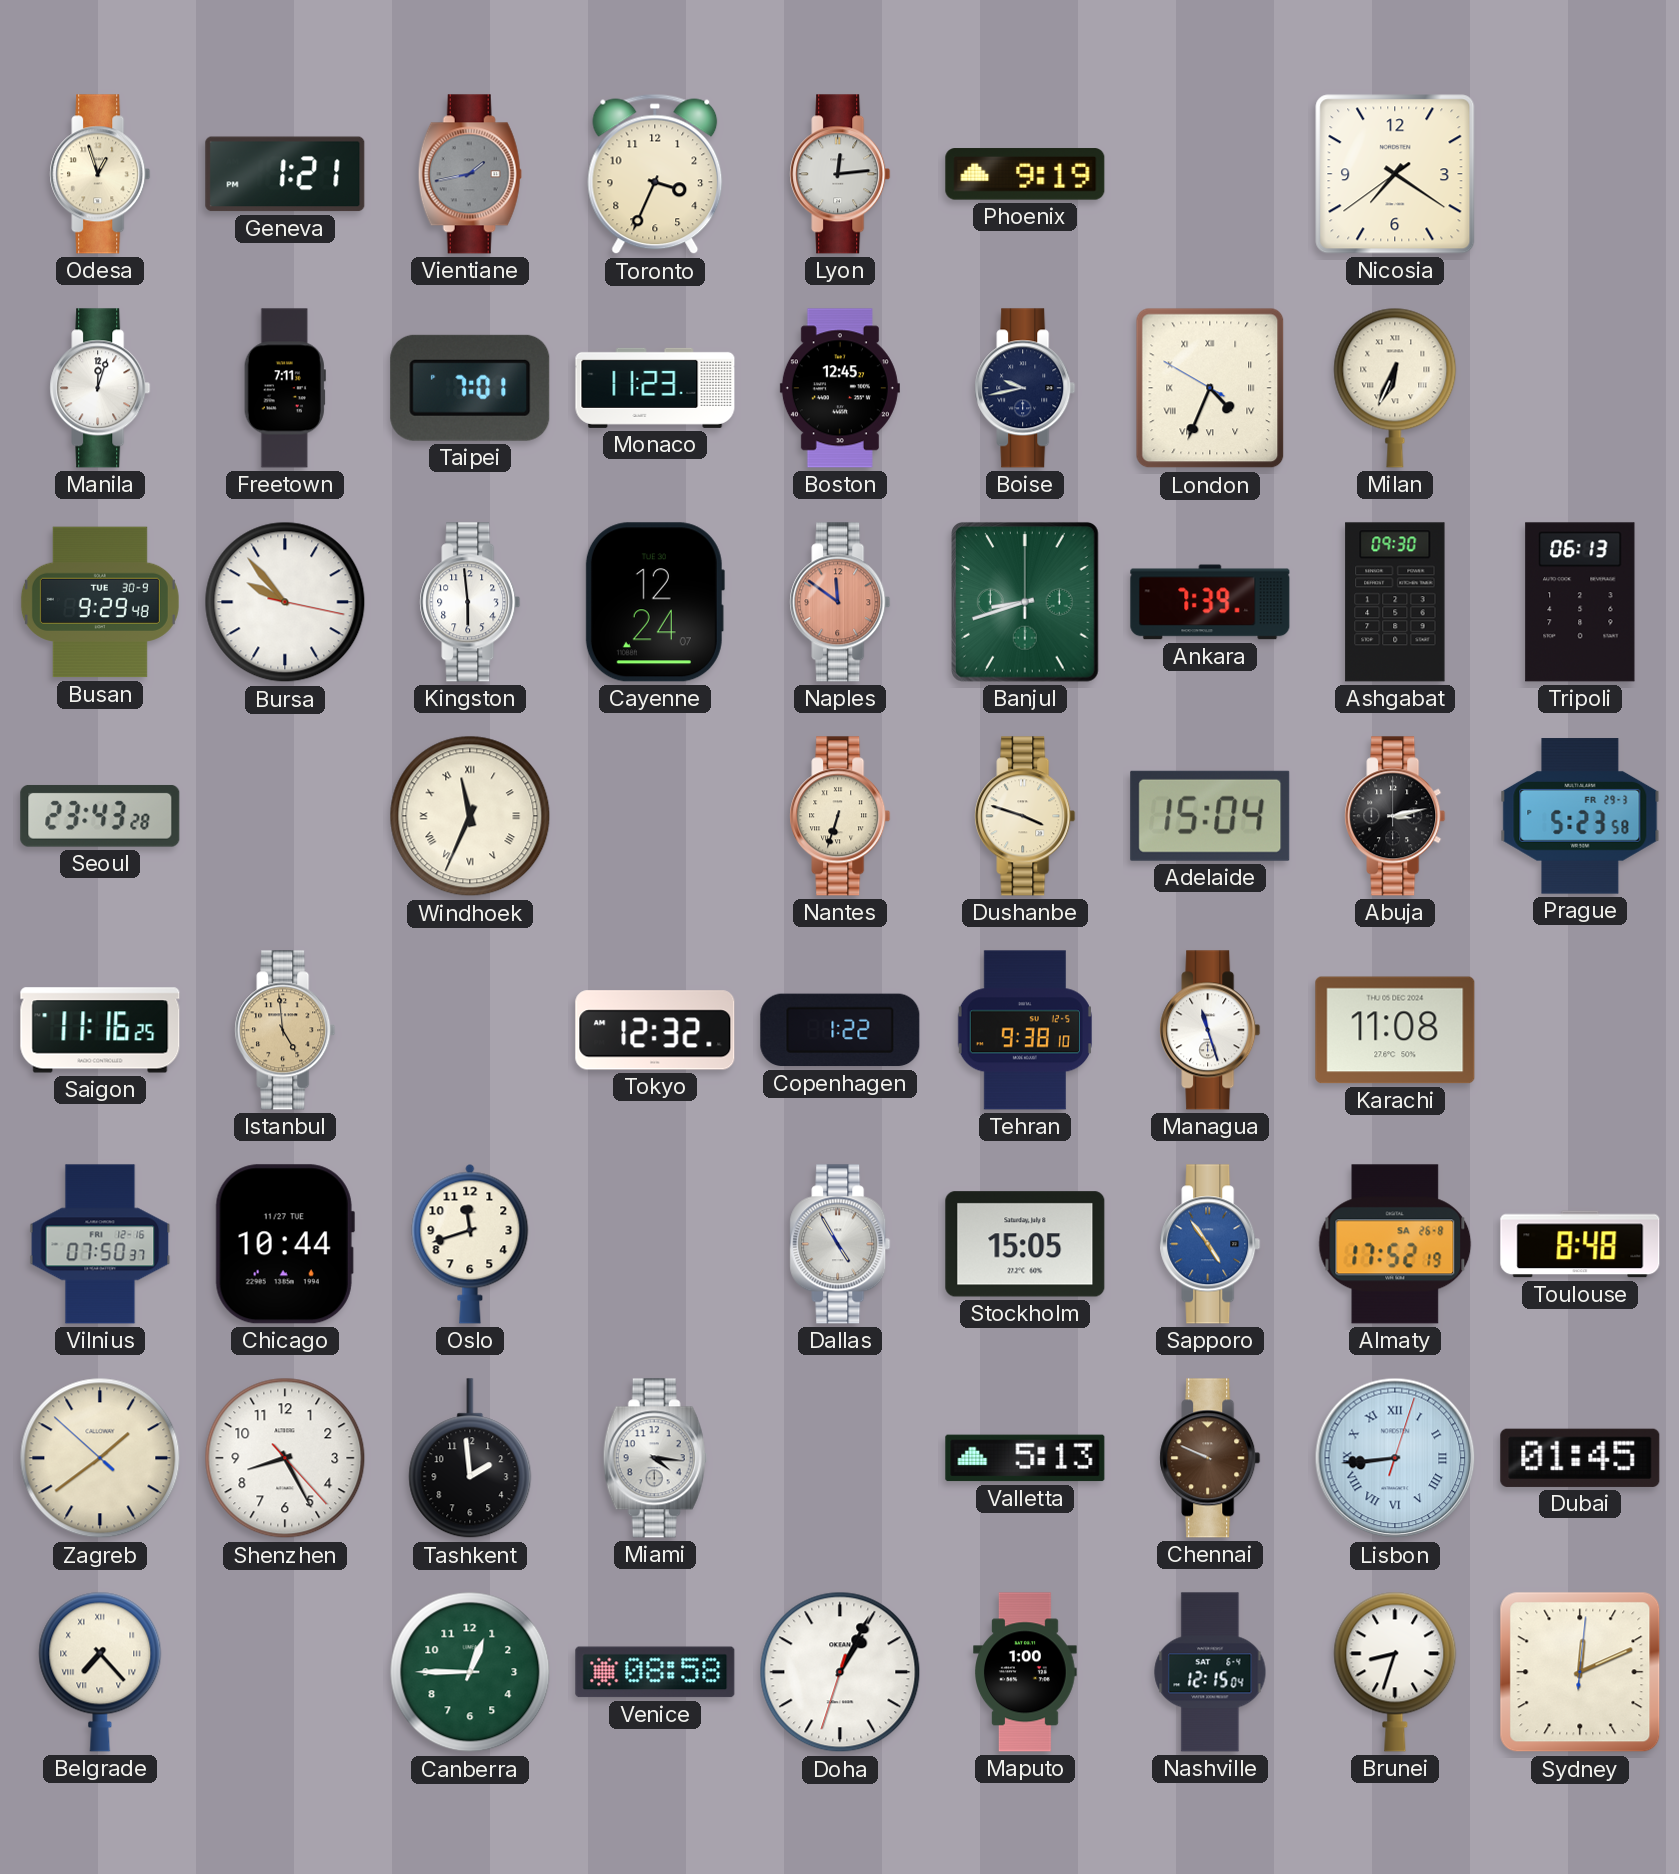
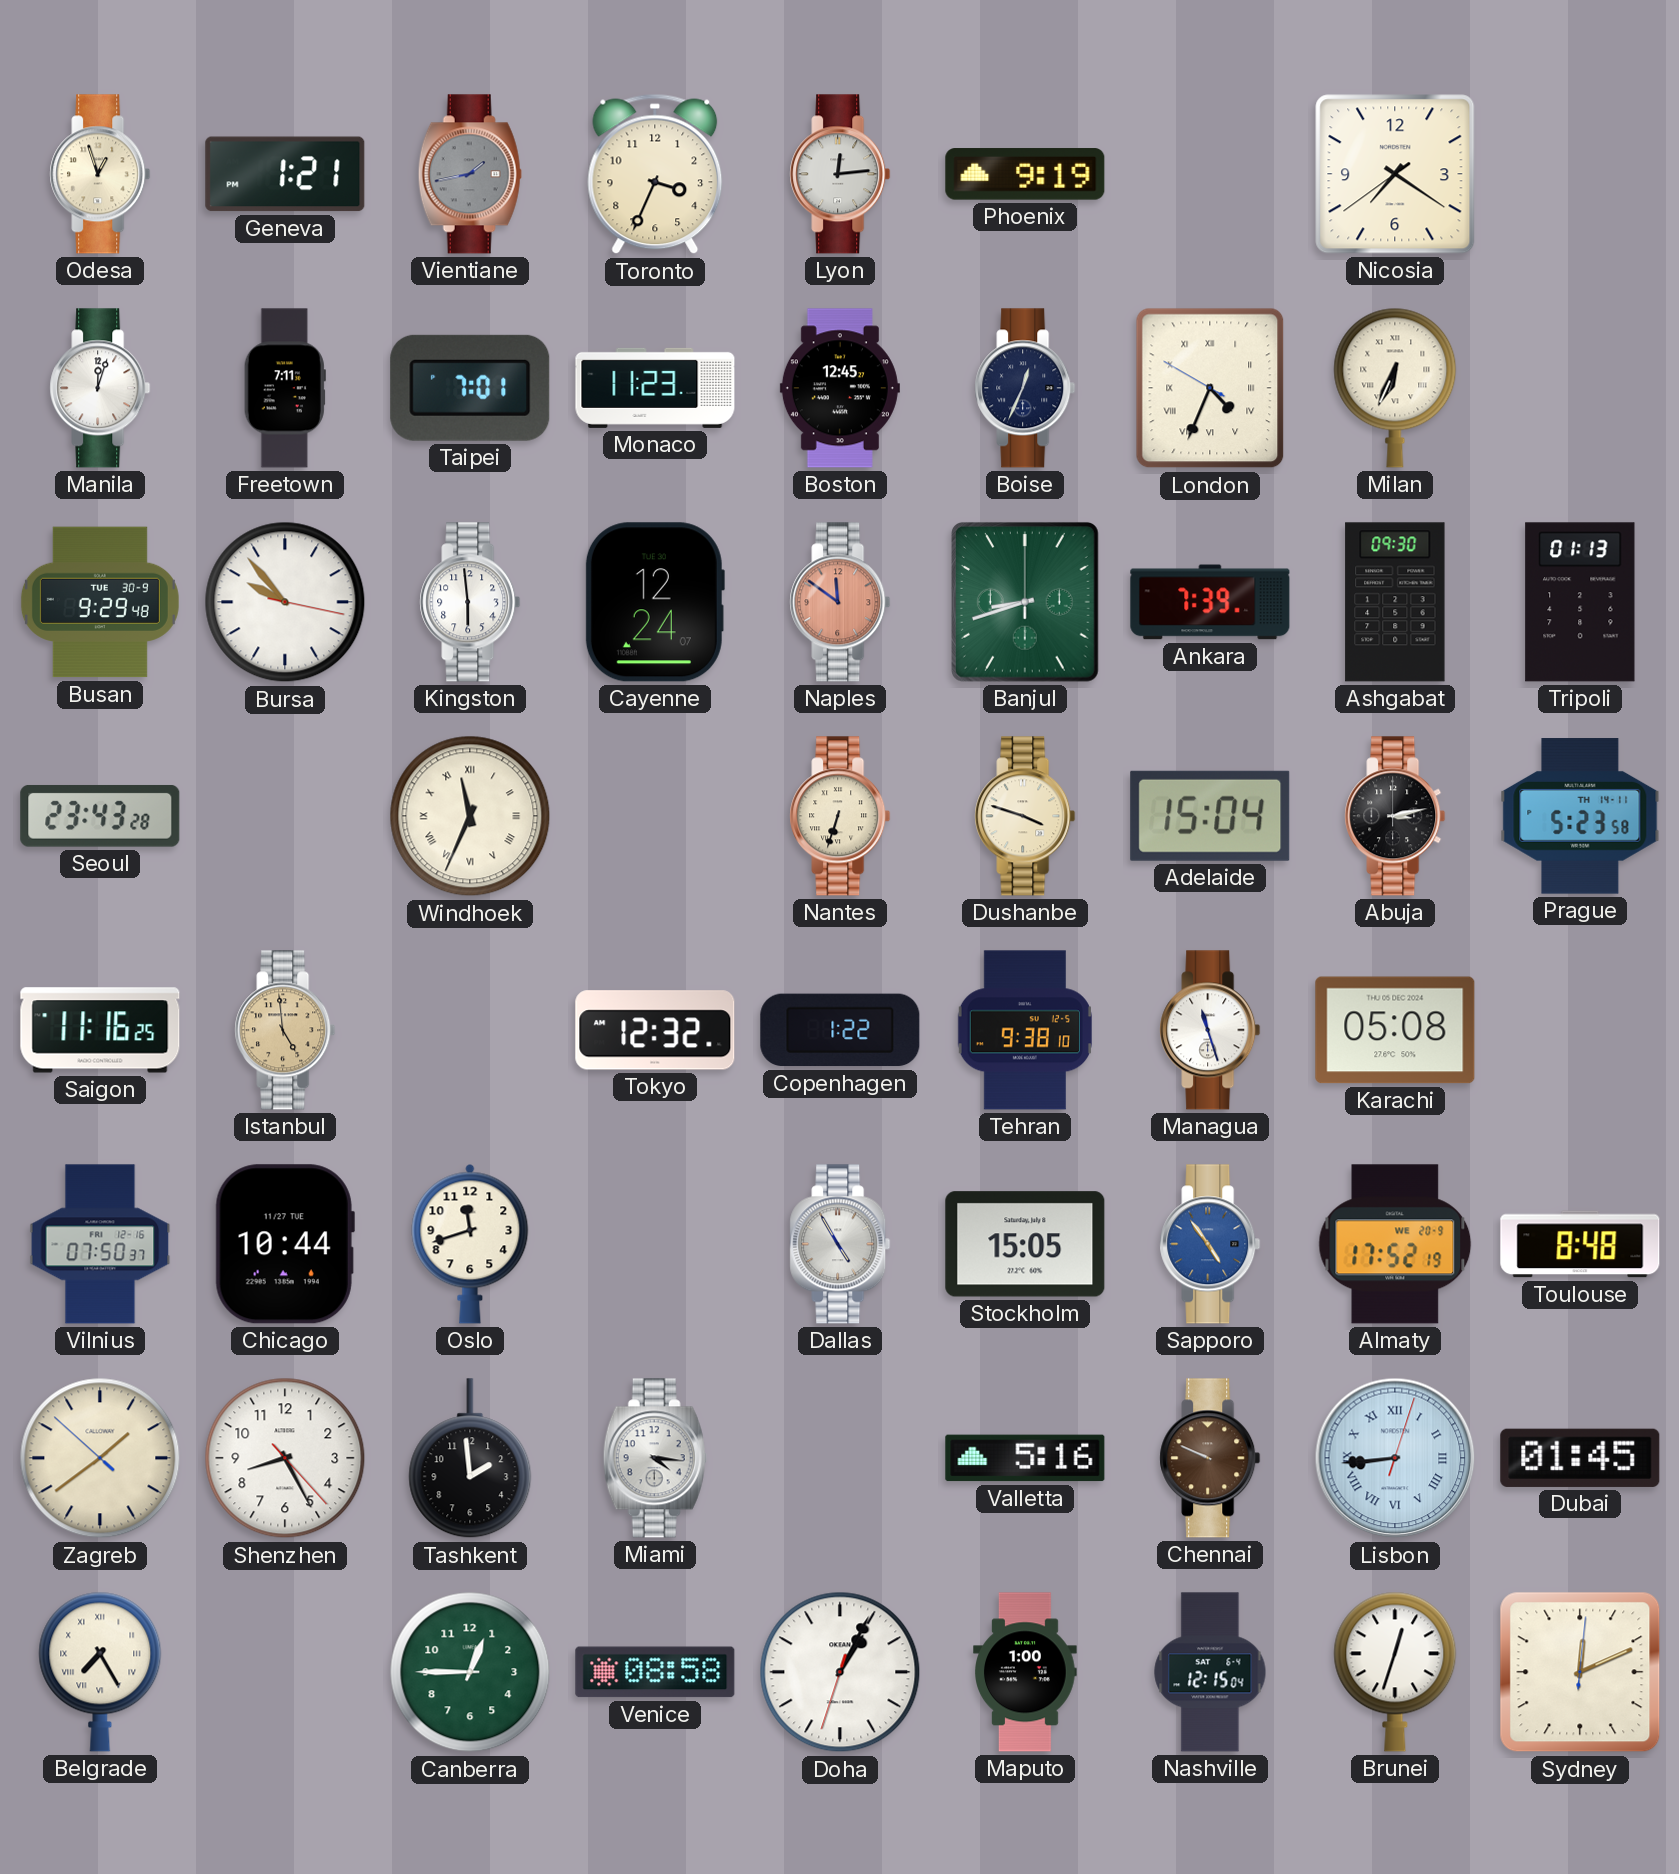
Boise: 9:43 -> 12:34 (1025, 388)
Tripoli: 06:13 -> 01:13 (1580, 602)
Prague date: FR 29-3 -> TH 14-11 (1580, 816)
Karachi: 11:08 -> 05:08 (1395, 1030)
Almaty date: SA 26-8 -> WE 20-9 (1395, 1244)
Valletta: 5:13 -> 5:16 (1025, 1458)
Belgrade: 7:23 -> 7:25 (100, 1672)
Brunei: 8:33 -> 12:33 (1395, 1672)
